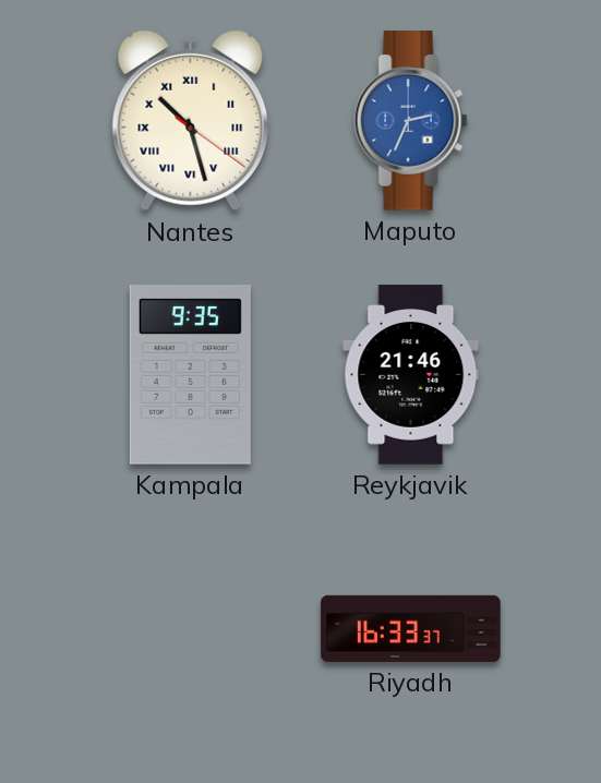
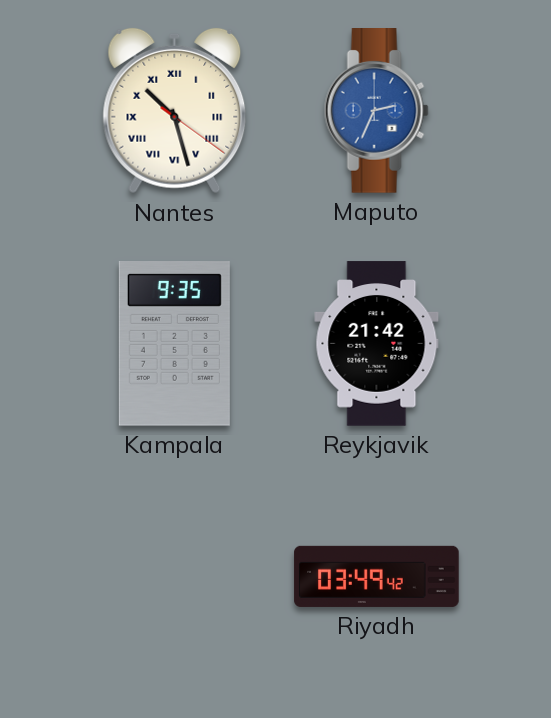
Reykjavik: 21:46 -> 21:42 (377, 344)
Riyadh: 16:33 -> 03:49 (377, 576)
